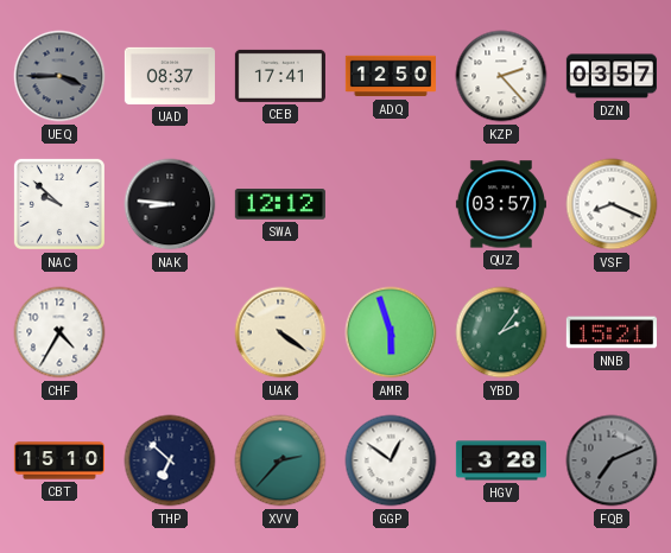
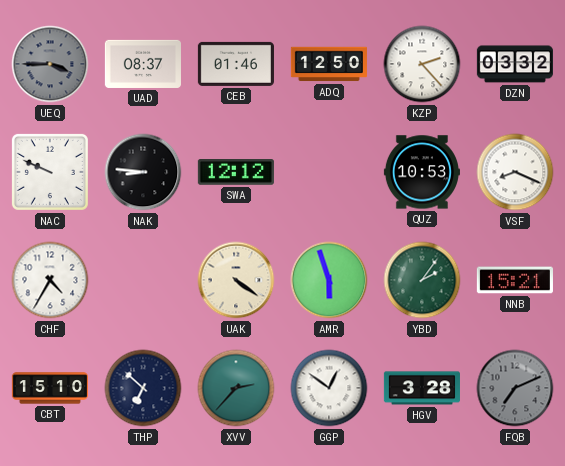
CEB: 17:41 -> 01:46 (236, 64)
DZN: 03:57 -> 03:32 (515, 64)
NAC: 9:52 -> 9:49 (50, 172)
QUZ: 03:57 -> 10:53 (422, 172)
